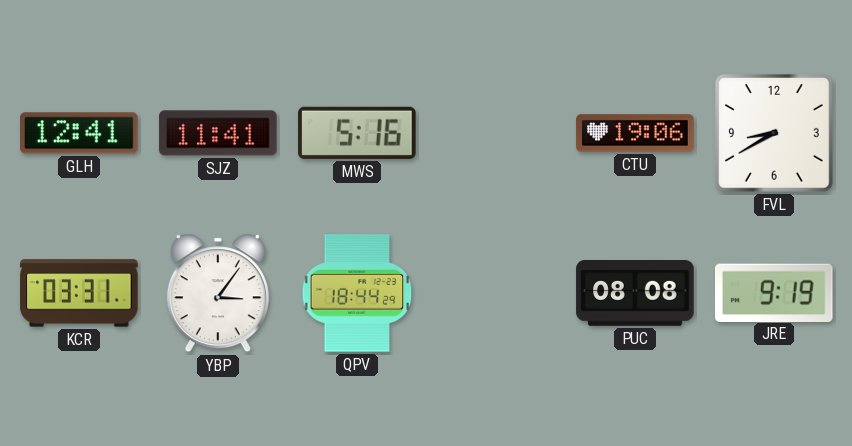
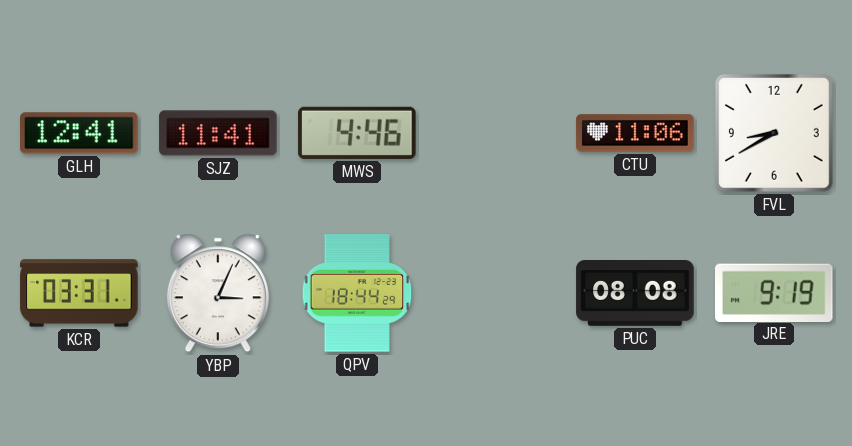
MWS: 5:16 -> 4:46 (357, 133)
CTU: 19:06 -> 11:06 (635, 133)
YBP: 3:06 -> 3:04 (218, 293)
